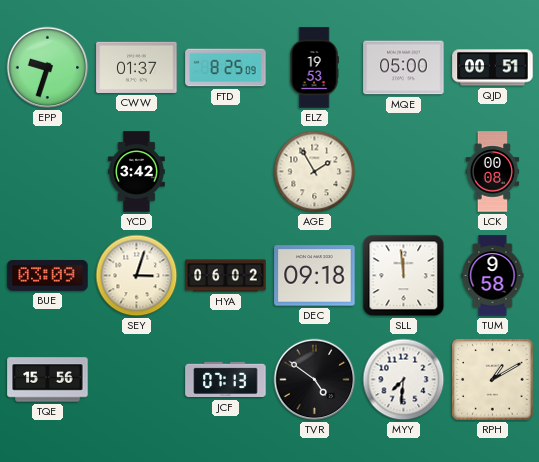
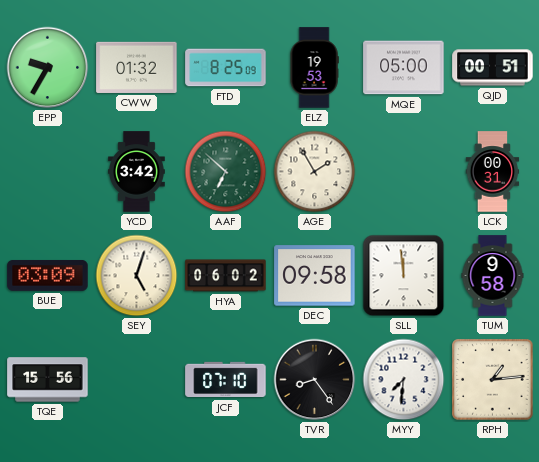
EPP: 9:33 -> 9:35 (48, 68)
CWW: 01:37 -> 01:32 (137, 67)
AAF: none -> 6:52 (226, 172)
LCK: 00:08 -> 00:31 (493, 172)
SEY: 3:03 -> 5:03 (137, 276)
DEC: 09:18 -> 09:58 (315, 276)
JCF: 07:13 -> 07:10 (226, 380)
TVR: 4:51 -> 8:24 (315, 380)
RPH: 1:10 -> 1:14 (493, 380)
